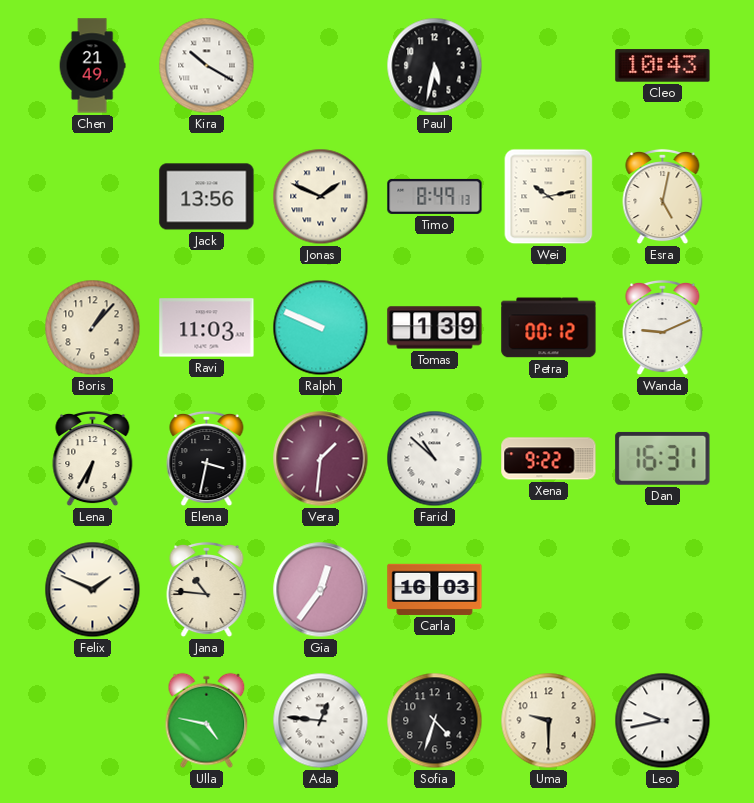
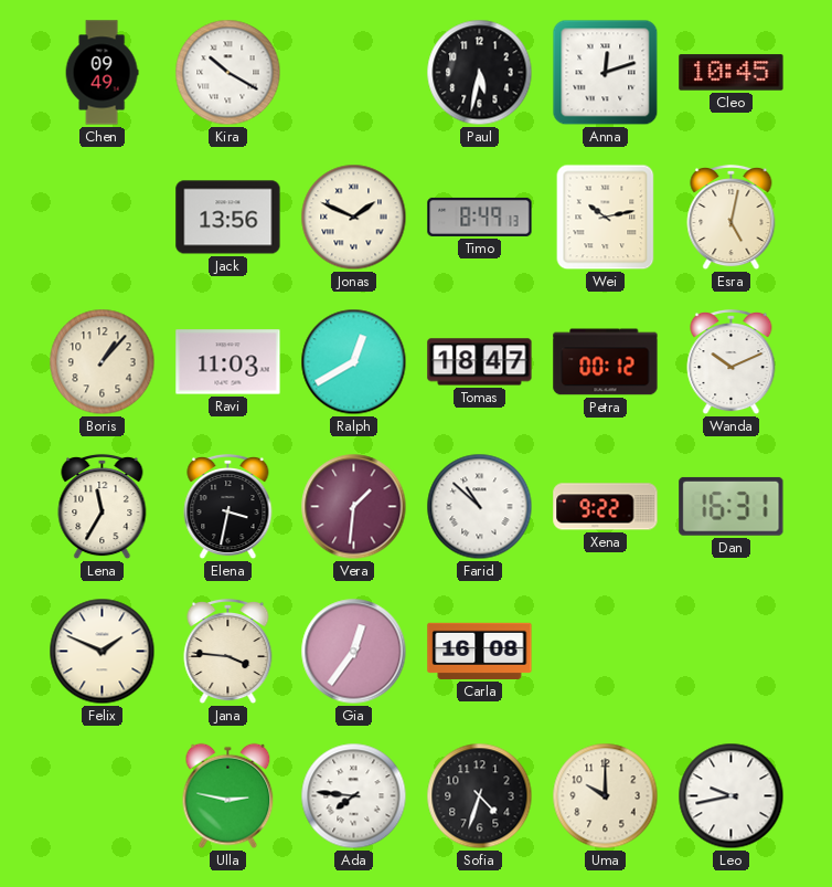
Chen: 21:49 -> 09:49 (102, 73)
Anna: none -> 12:12 (606, 73)
Cleo: 10:43 -> 10:45 (732, 73)
Ralph: 9:49 -> 12:40 (354, 362)
Tomas: 1:39 -> 18:47 (480, 362)
Wanda: 9:11 -> 10:11 (732, 362)
Lena: 6:35 -> 11:35 (103, 507)
Jana: 10:46 -> 3:46 (228, 652)
Carla: 16:03 -> 16:08 (480, 651)
Ulla: 4:47 -> 2:47 (228, 796)
Ada: 12:46 -> 7:46 (354, 796)
Uma: 9:30 -> 10:00 (606, 796)
